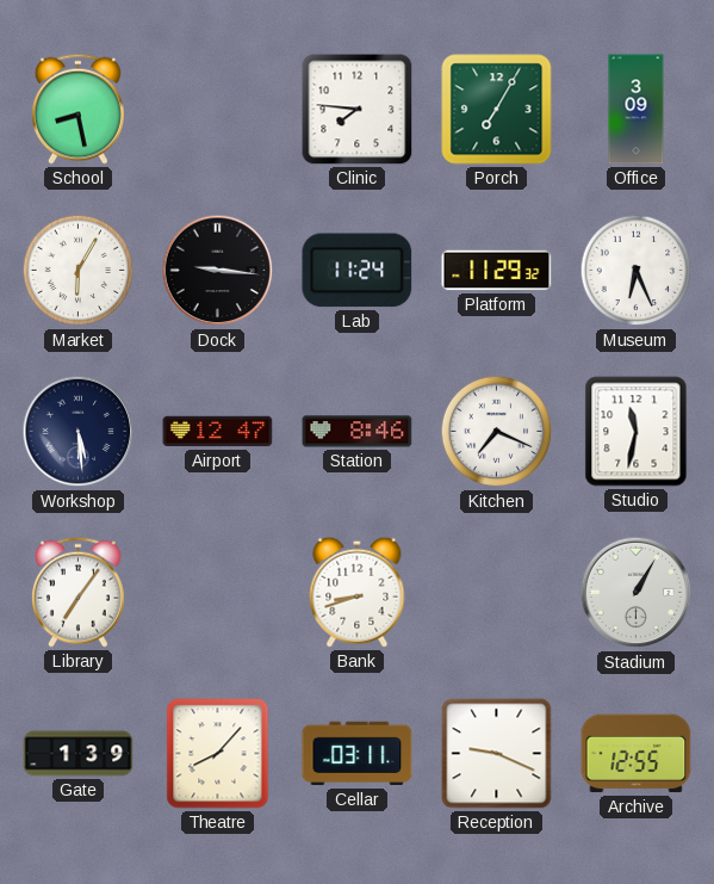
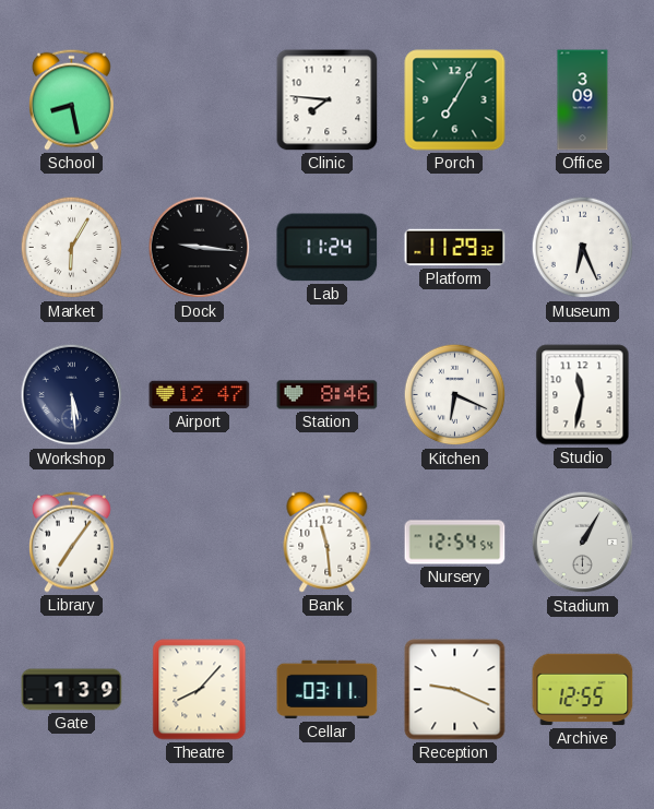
Kitchen: 7:19 -> 6:19 (455, 395)
Bank: 8:42 -> 11:29 (328, 542)
Nursery: none -> 12:54 (455, 543)
